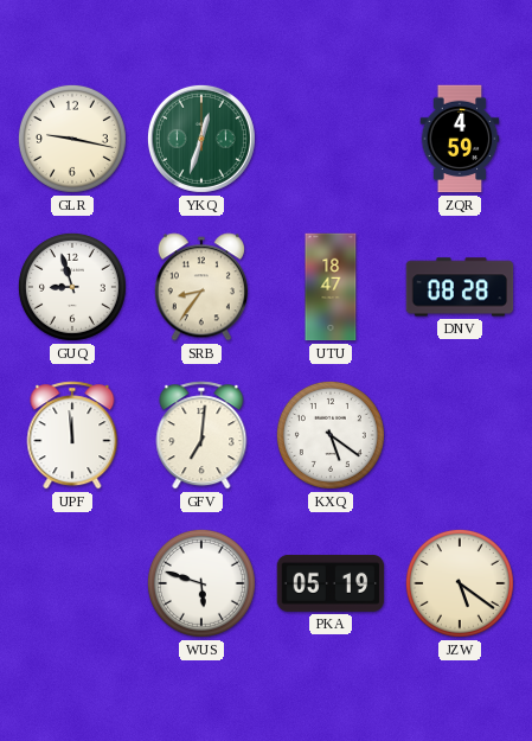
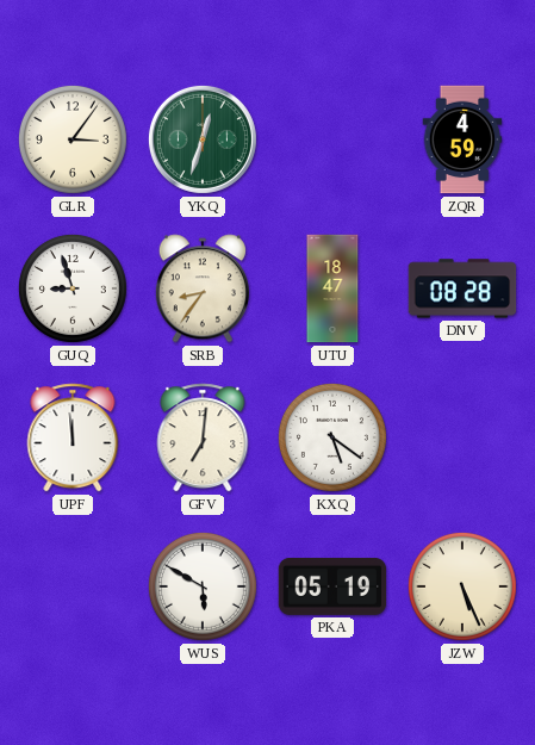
GLR: 9:17 -> 3:06 (73, 139)
WUS: 5:48 -> 5:50 (203, 586)
JZW: 5:21 -> 5:26 (462, 586)
